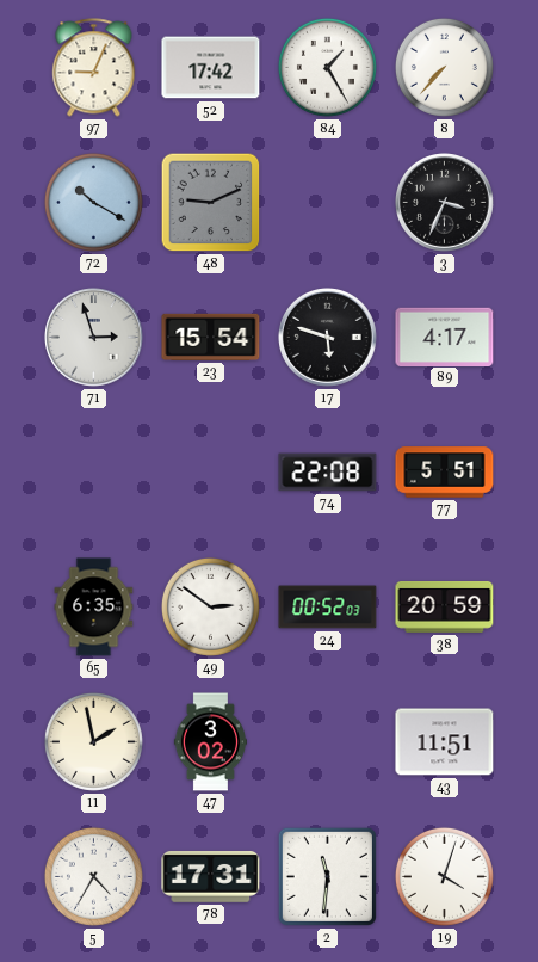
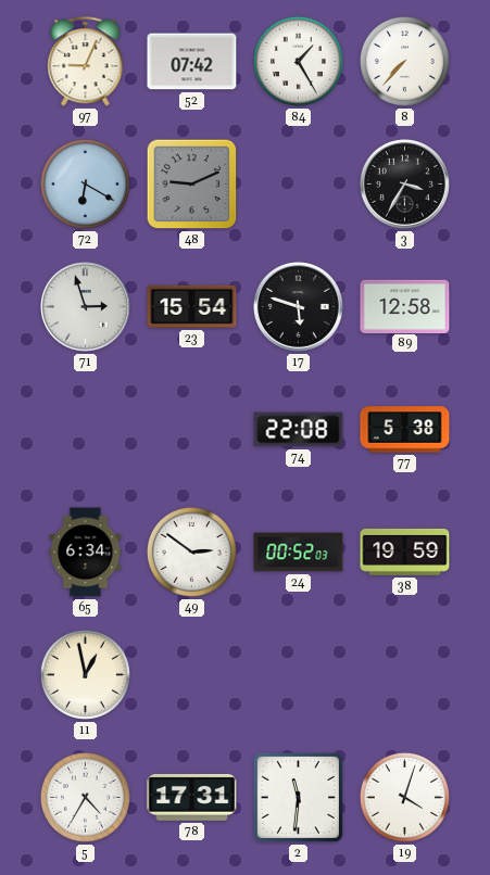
52: 17:42 -> 07:42 (192, 62)
72: 10:20 -> 6:20 (85, 183)
3: 3:34 -> 3:35 (405, 185)
89: 4:17 -> 12:58 (405, 306)
77: 5:51 -> 5:38 (405, 430)
65: 6:35 -> 6:34 (86, 553)
38: 20:59 -> 19:59 (405, 551)
11: 1:58 -> 12:58 (85, 674)
47: 3:02 -> none (210, 742)
43: 11:51 -> none (445, 742)
